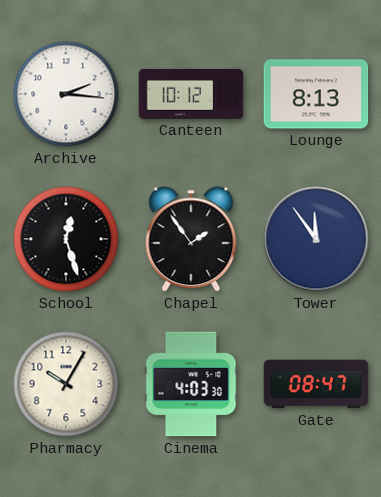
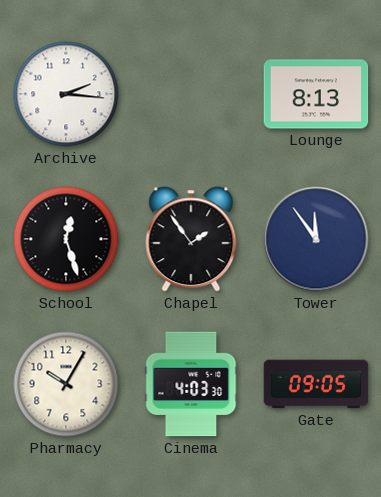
Canteen: 10:12 -> none (191, 94)
Gate: 08:47 -> 09:05 (316, 384)
